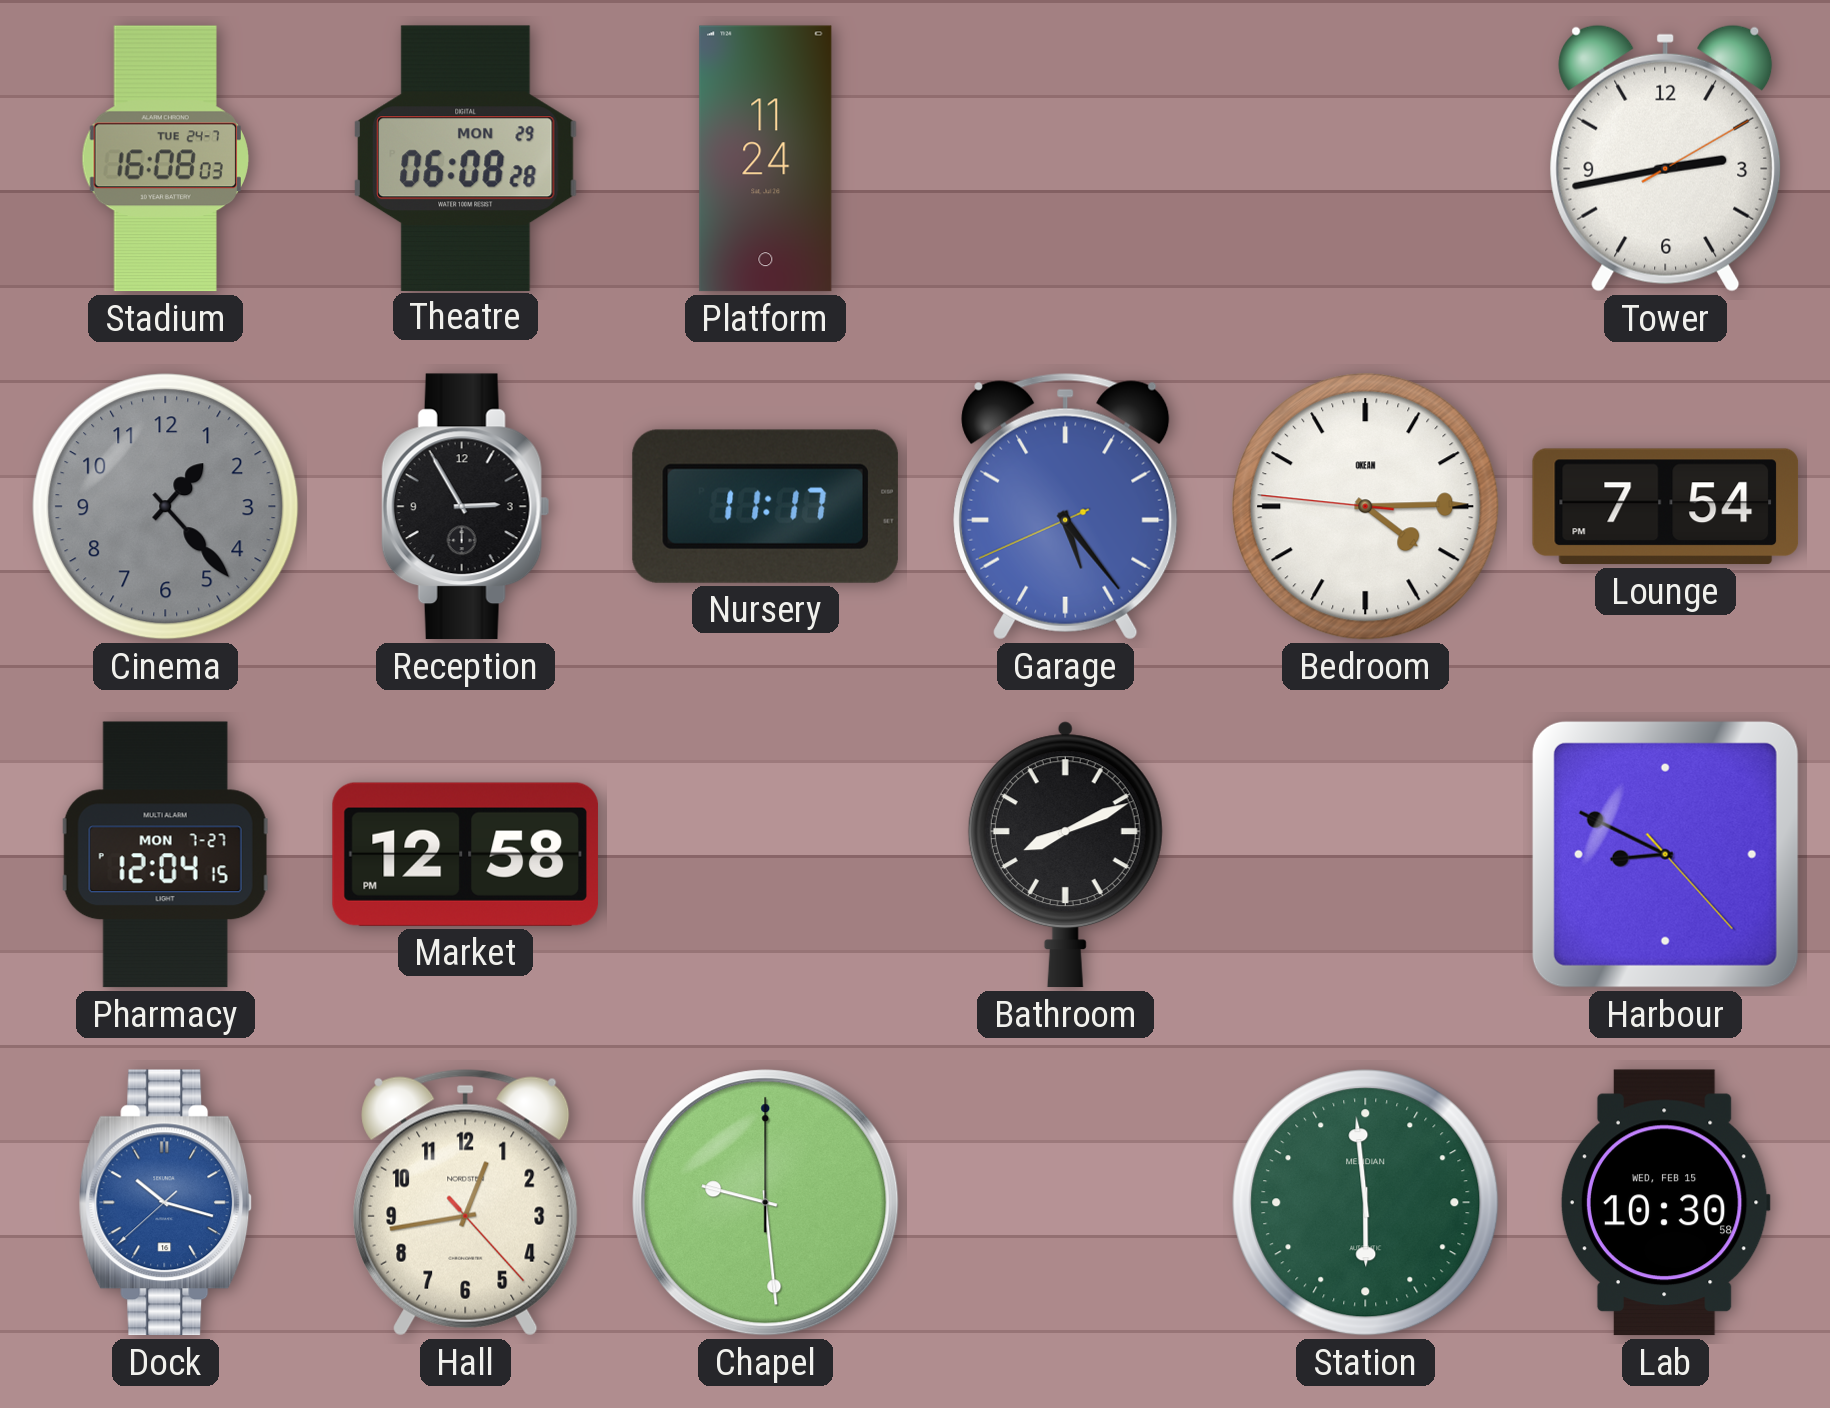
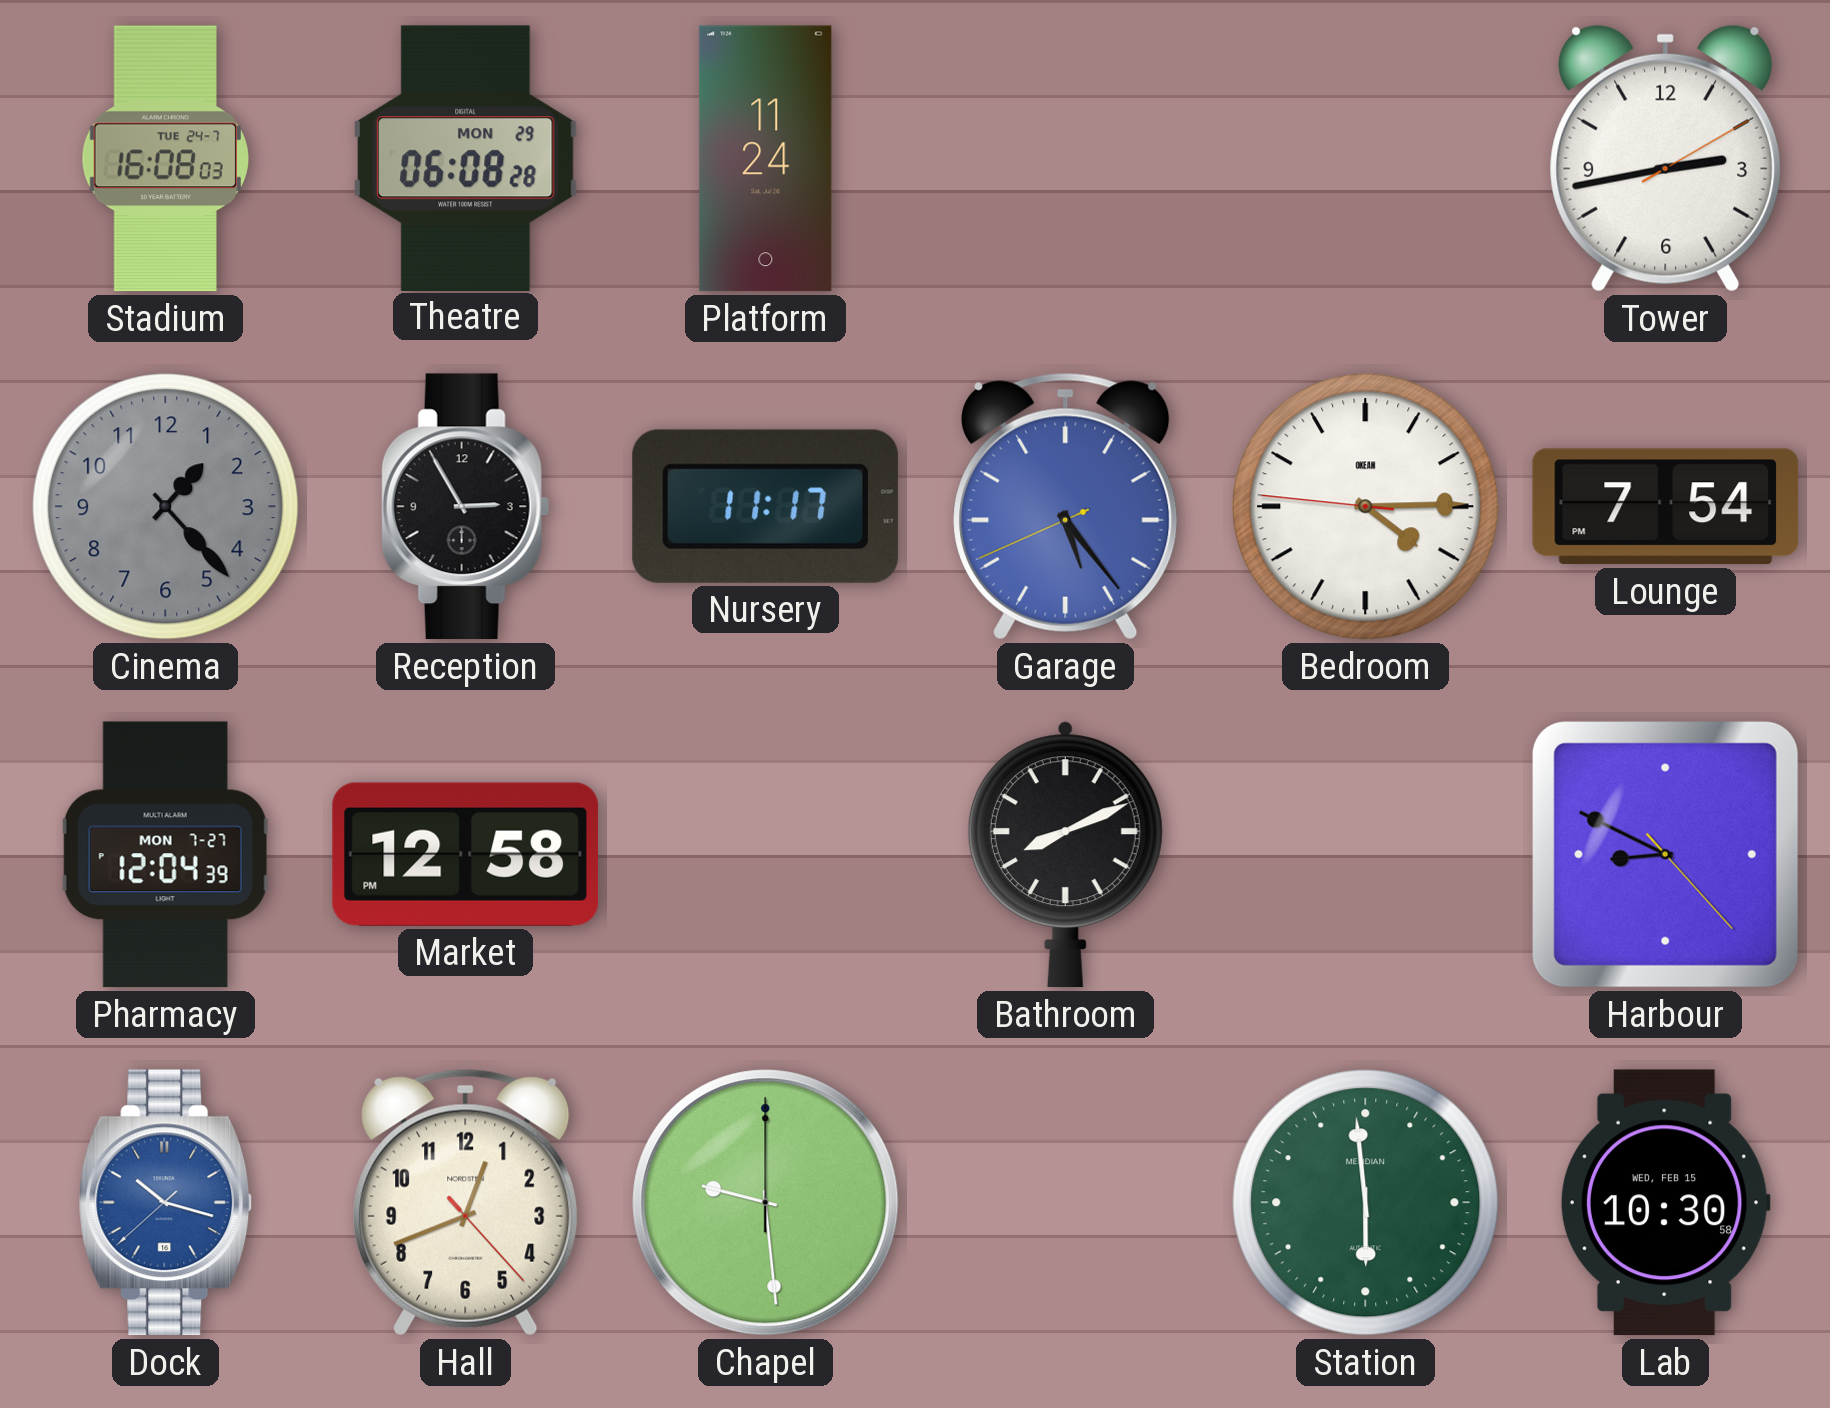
Pharmacy: 12:04:15 -> 12:04:39 (166, 855)
Hall: 12:43 -> 12:41 (466, 1202)
